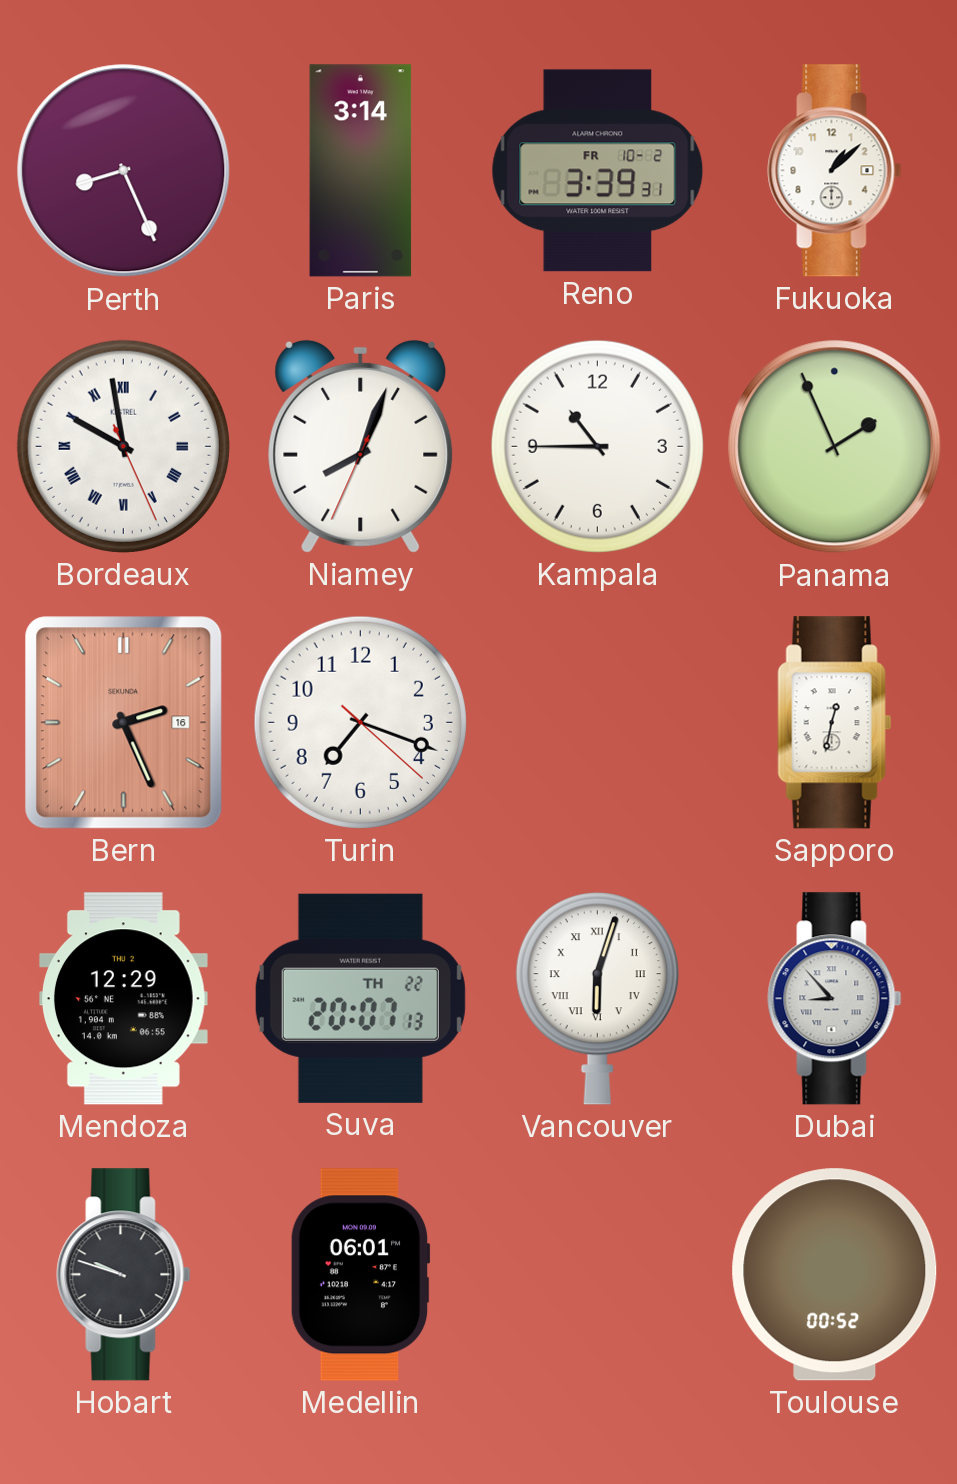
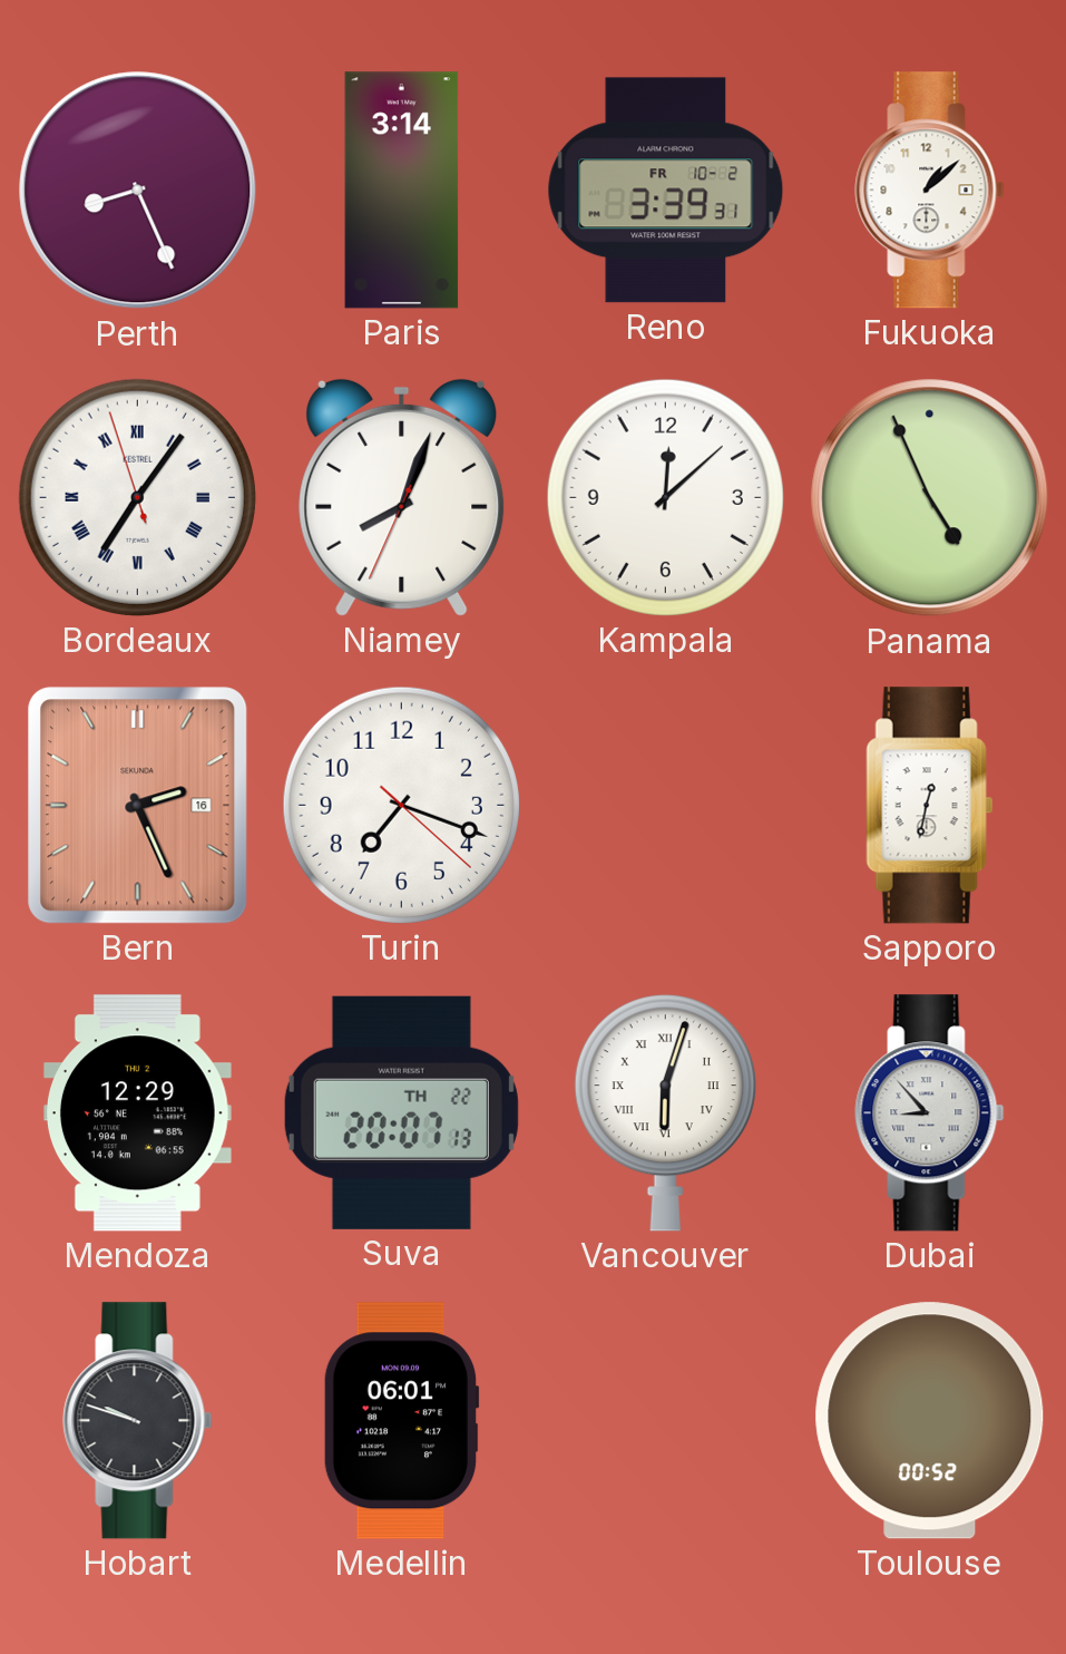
Bordeaux: 9:58 -> 7:05 (137, 497)
Kampala: 10:45 -> 12:08 (665, 497)
Panama: 1:56 -> 4:56 (930, 498)
